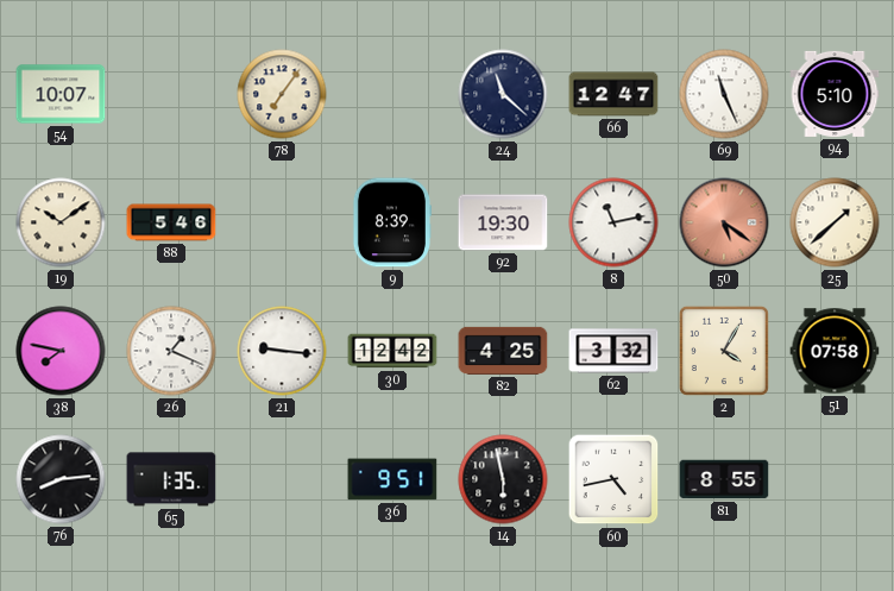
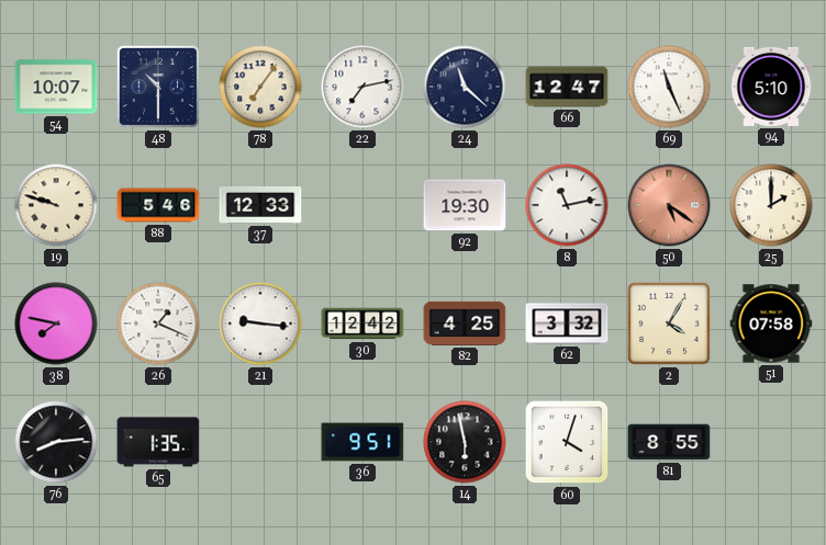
48: none -> 10:30 (158, 87)
22: none -> 7:13 (362, 87)
19: 10:09 -> 9:48 (56, 205)
37: none -> 12:33 (260, 205)
9: 8:39 -> none (391, 222)
25: 1:38 -> 2:00 (771, 205)
60: 4:43 -> 4:03 (567, 442)
